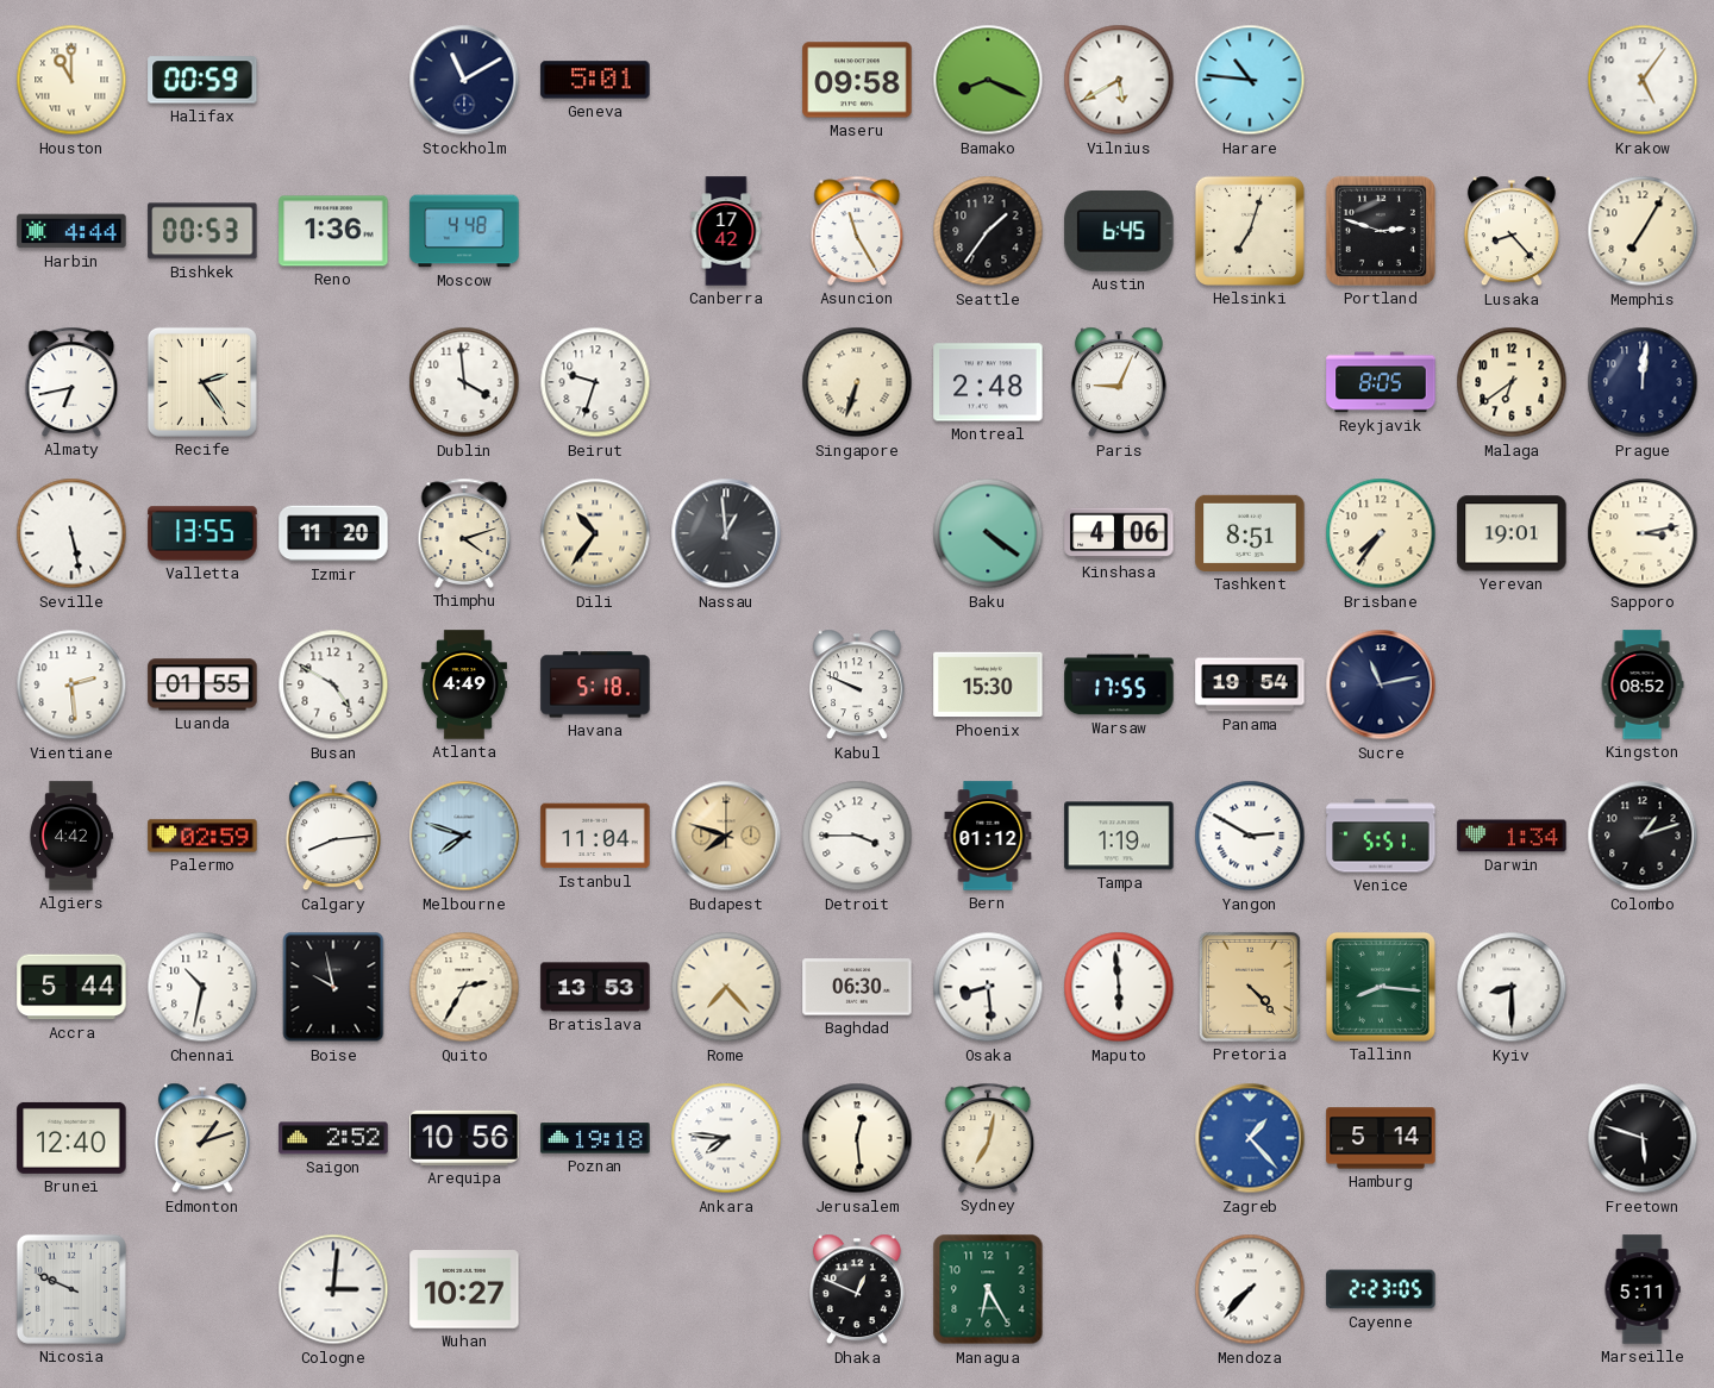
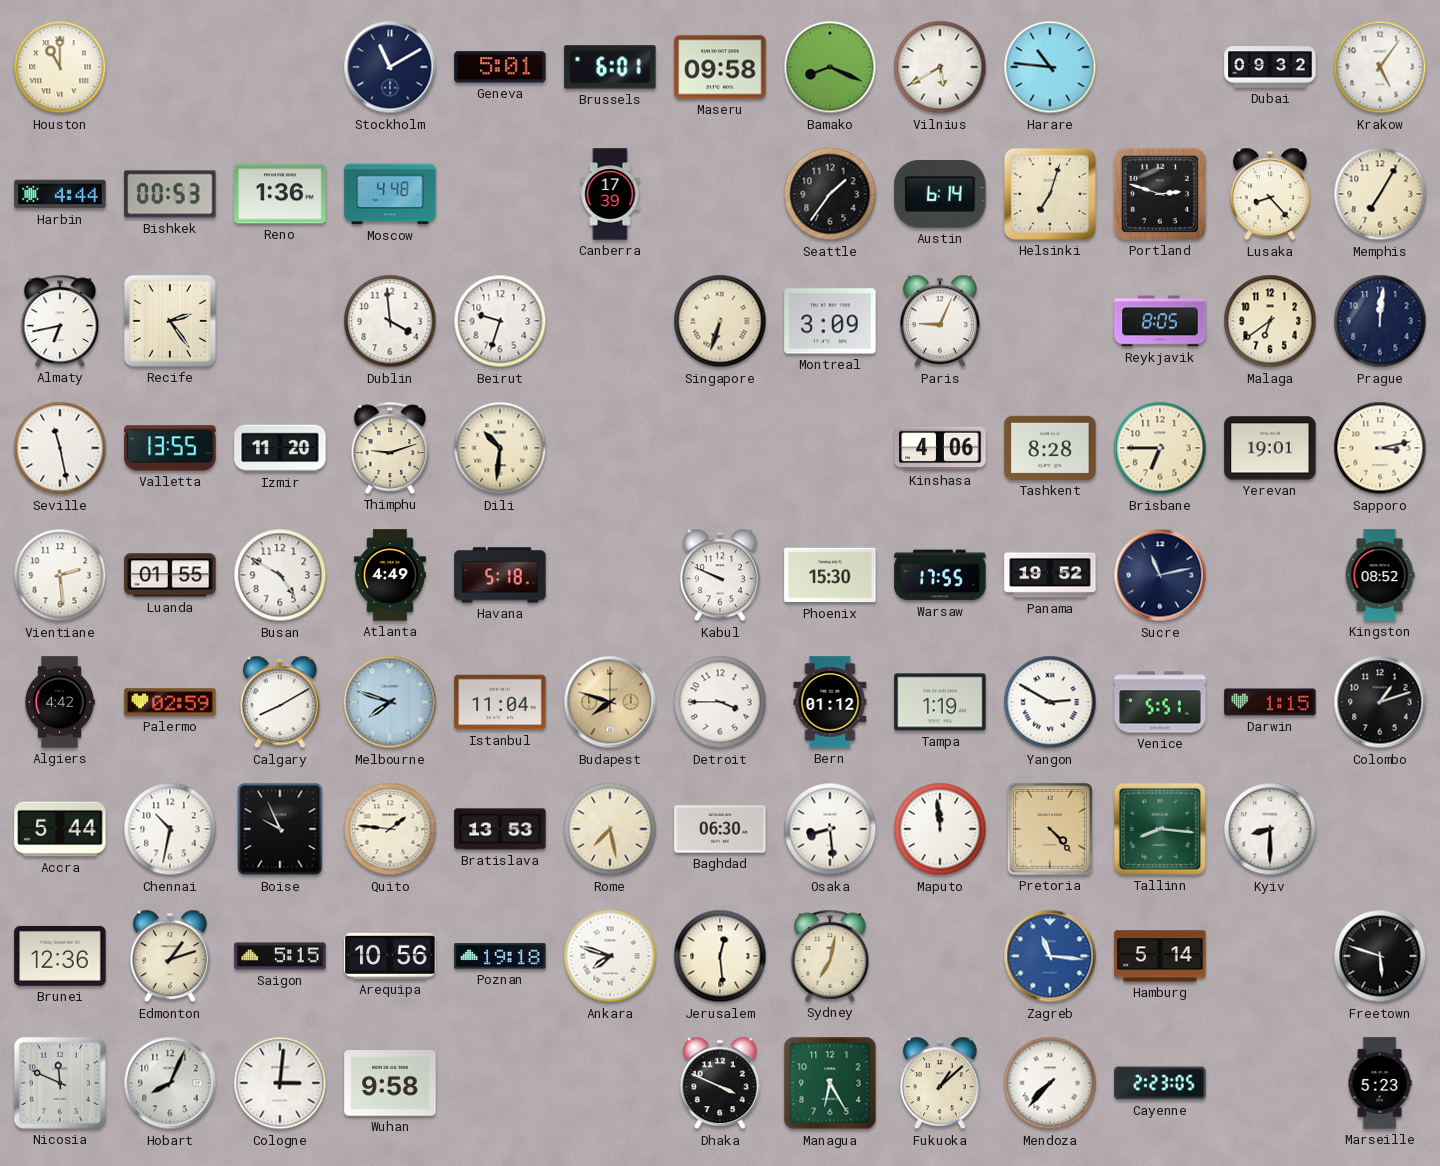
Halifax: 00:59 -> none (202, 80)
Brussels: none -> 6:01 (610, 67)
Dubai: none -> 09:32 (1270, 67)
Canberra: 17:42 -> 17:39 (610, 194)
Asuncion: 11:25 -> none (857, 231)
Austin: 6:45 -> 6:14 (940, 194)
Montreal: 2:48 -> 3:09 (830, 321)
Seville: 5:28 -> 11:28 (60, 448)
Thimphu: 4:12 -> 9:12 (390, 448)
Dili: 10:36 -> 10:31 (500, 448)
Nassau: 12:59 -> none (726, 533)
Baku: 4:21 -> none (988, 533)
Tashkent: 8:51 -> 8:28 (1050, 448)
Brisbane: 7:36 -> 6:45 (1160, 448)
Panama: 19:54 -> 19:52 (1050, 575)
Calgary: 8:14 -> 8:10 (280, 702)
Darwin: 1:34 -> 1:15 (1270, 702)
Boise: 9:58 -> 9:56 (280, 829)
Quito: 2:35 -> 1:46 (390, 829)
Rome: 7:23 -> 7:28 (610, 829)
Maputo: 5:59 -> 11:59 (940, 829)
Brunei: 12:40 -> 12:36 (60, 956)
Saigon: 2:52 -> 5:15 (280, 956)
Ankara: 7:46 -> 7:48 (610, 956)
Zagreb: 1:23 -> 11:16 (1050, 956)
Nicosia: 9:49 -> 11:49 (60, 1083)
Hobart: none -> 8:04 (170, 1083)
Wuhan: 10:27 -> 9:58 (390, 1083)
Dhaka: 12:49 -> 3:49 (720, 1083)
Fukuoka: none -> 1:08 (940, 1083)
Marseille: 5:11 -> 5:23 (1380, 1083)
